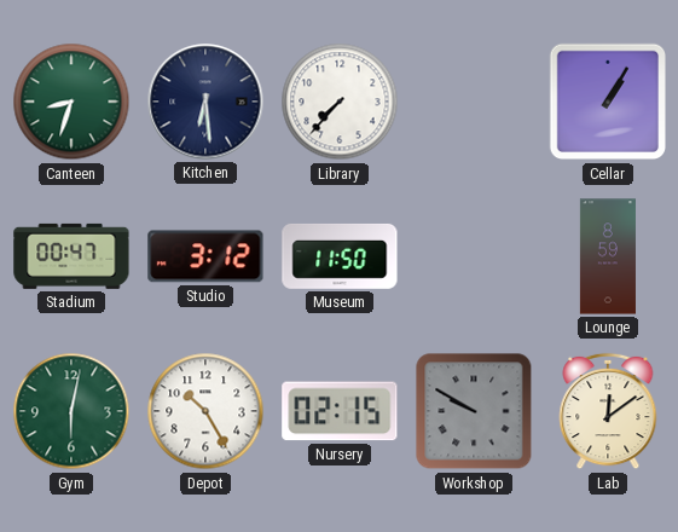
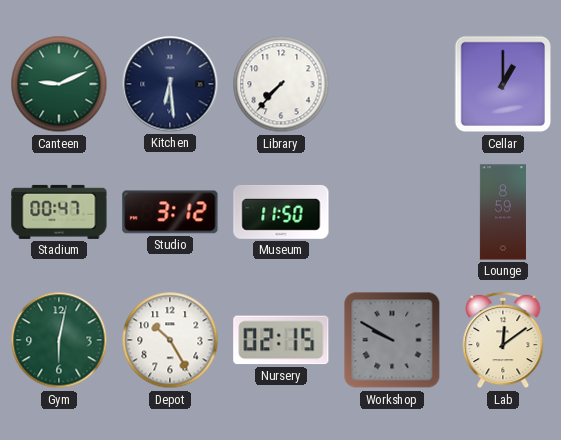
Canteen: 8:33 -> 9:11 (59, 84)
Cellar: 1:05 -> 1:00 (503, 84)
